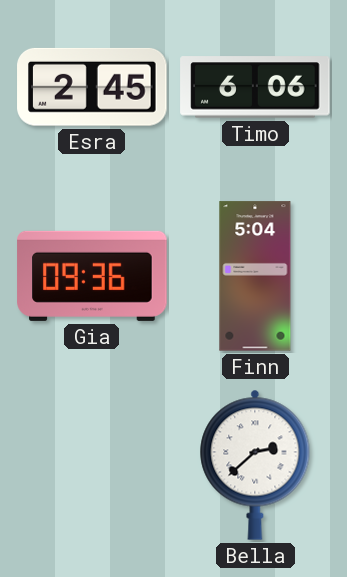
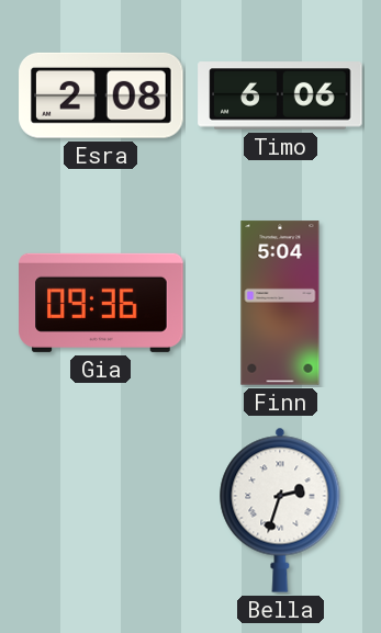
Esra: 2:45 -> 2:08 (101, 95)
Bella: 2:38 -> 2:33 (280, 510)
